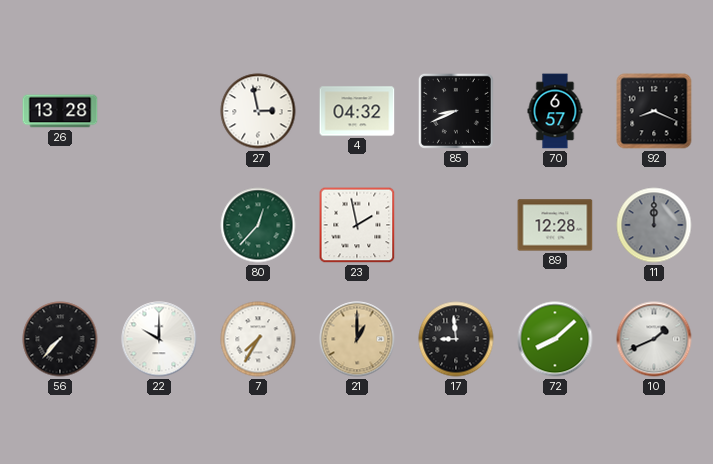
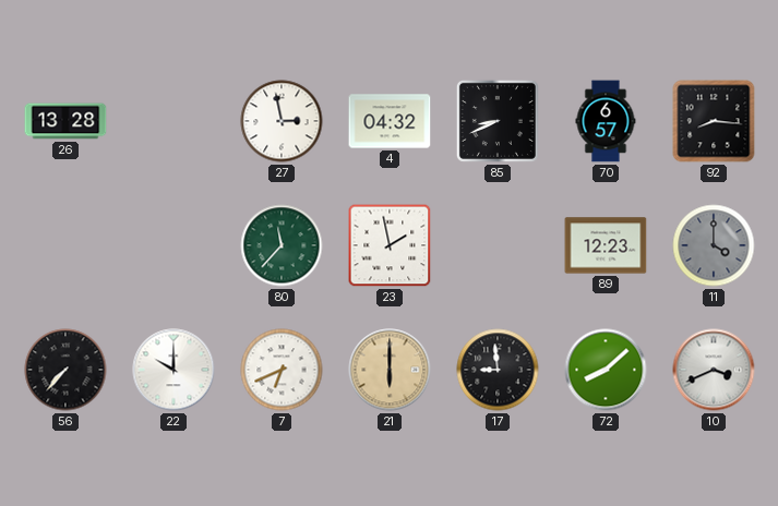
92: 8:19 -> 8:16 (714, 121)
80: 12:37 -> 11:37 (282, 245)
89: 12:28 -> 12:23 (606, 245)
11: 12:00 -> 4:00 (714, 245)
7: 7:35 -> 6:41 (282, 370)
21: 1:00 -> 6:00 (390, 370)
10: 1:41 -> 3:41 (714, 370)
